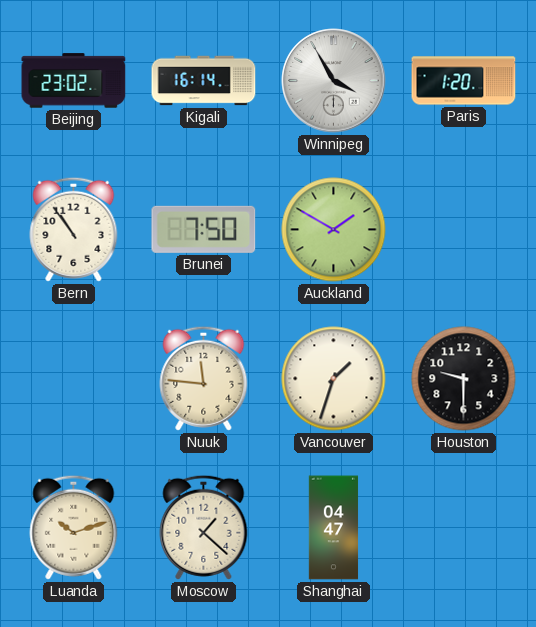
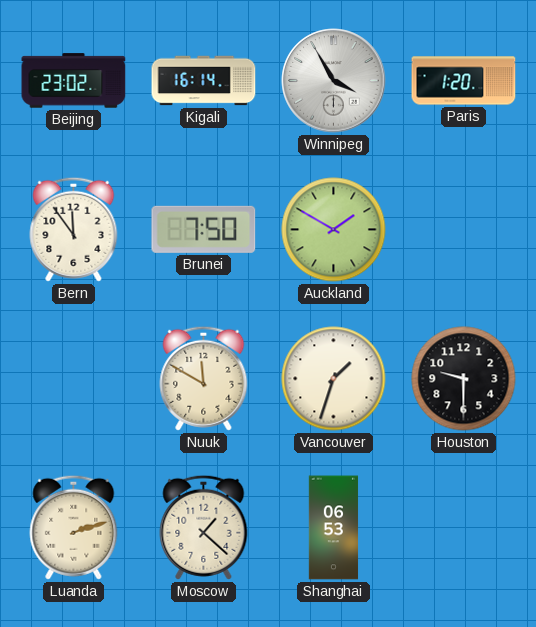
Bern: 10:54 -> 11:54 (74, 229)
Nuuk: 11:46 -> 11:50 (204, 378)
Luanda: 10:12 -> 2:12 (74, 527)
Shanghai: 04:47 -> 06:53 (334, 528)
